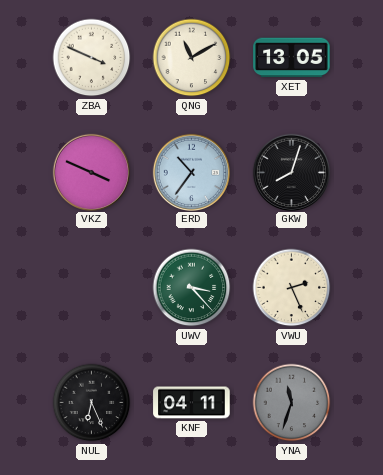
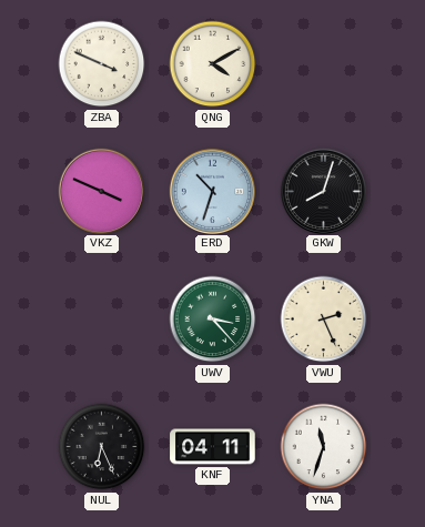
QNG: 11:10 -> 4:10 (213, 64)
XET: 13:05 -> none (292, 58)
ERD: 10:36 -> 10:33 (212, 191)
YNA dial: grey -> white (324, 447)
